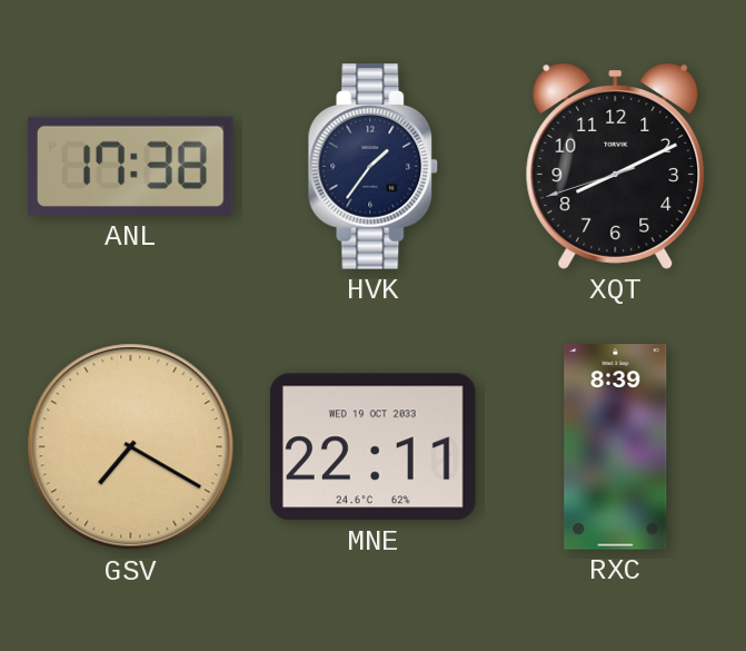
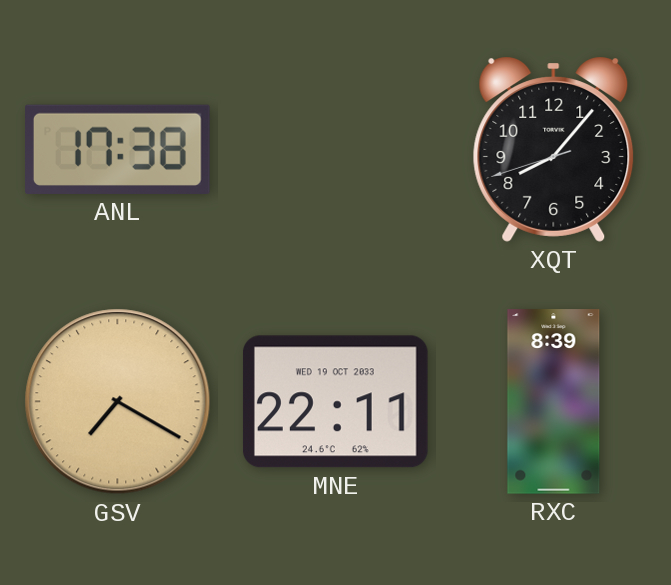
HVK: 1:36 -> none (374, 167)
XQT: 8:10 -> 8:06 (554, 149)
